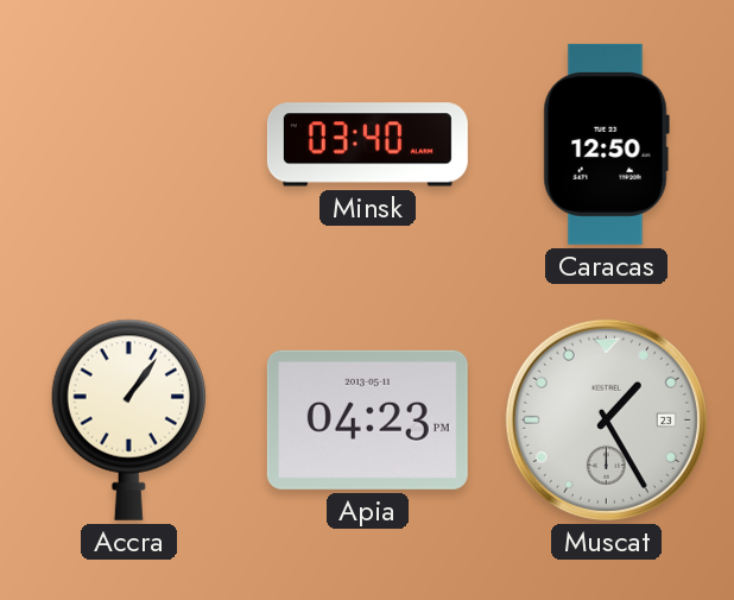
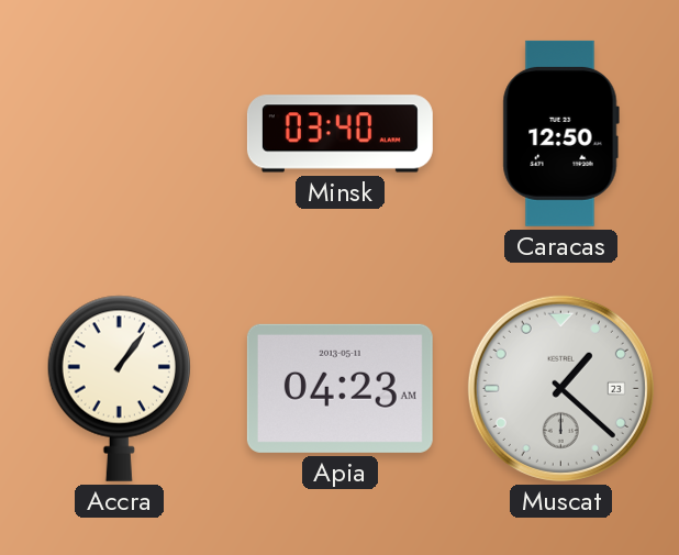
Apia: 04:23 PM -> 04:23 AM (340, 388)
Muscat: 1:25 -> 1:22 (560, 388)
